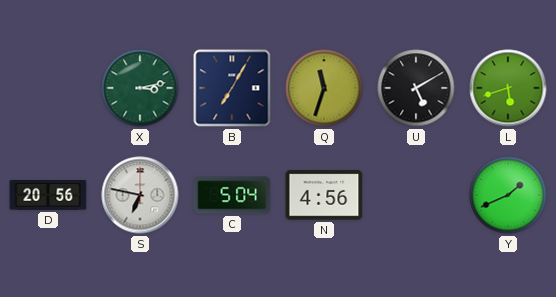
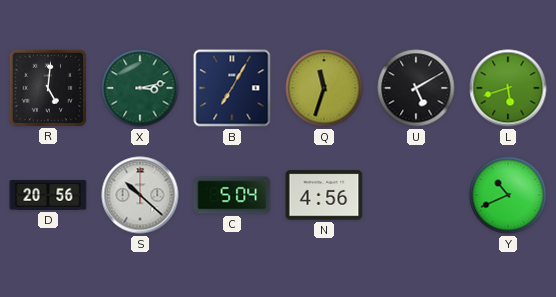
R: none -> 5:01 (47, 87)
S: 6:47 -> 10:22 (140, 195)
Y: 1:41 -> 10:41 (508, 195)
